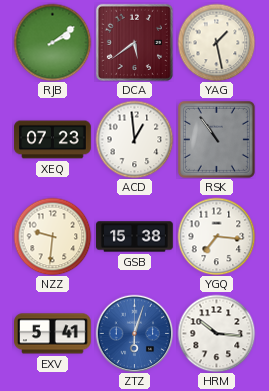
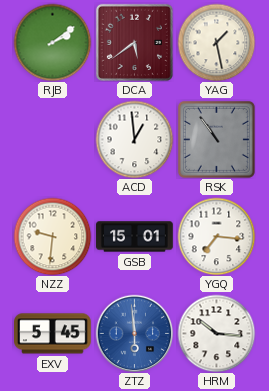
XEQ: 07:23 -> none (53, 140)
GSB: 15:38 -> 15:01 (135, 237)
EXV: 5:41 -> 5:45 (53, 334)
ZTZ: 6:03 -> 5:59 (134, 333)
